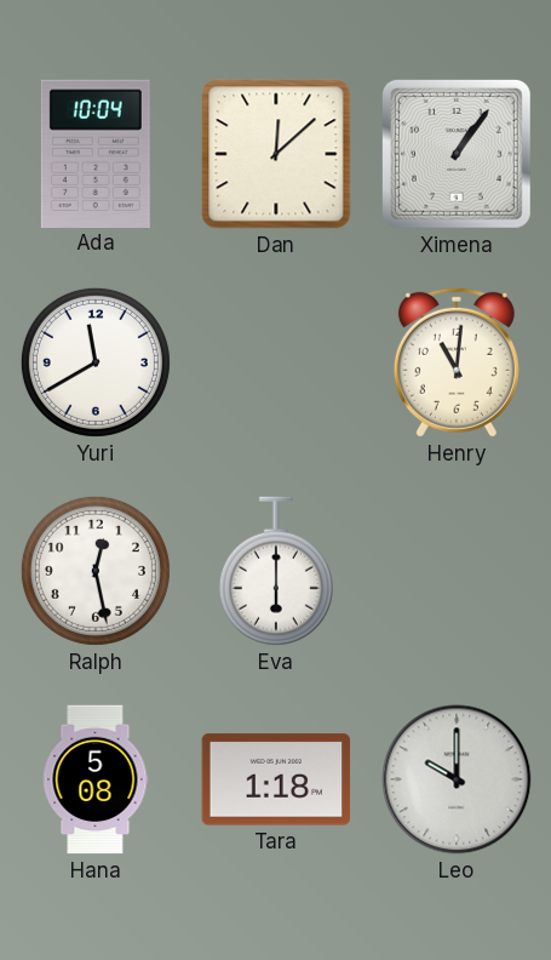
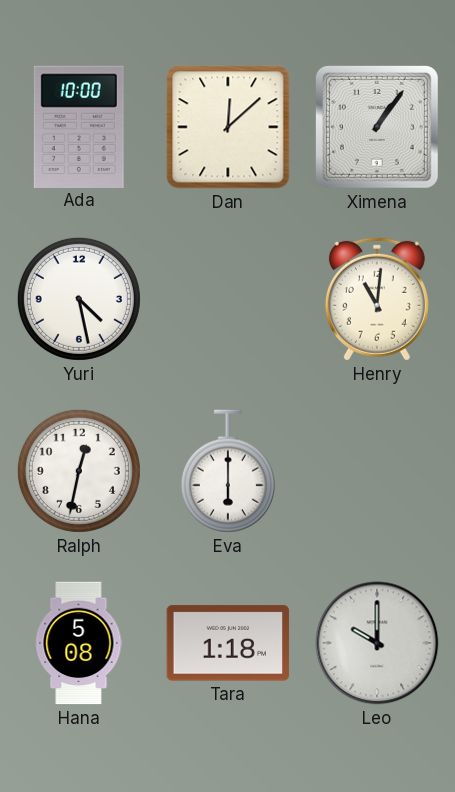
Ada: 10:04 -> 10:00 (79, 126)
Yuri: 11:40 -> 4:28 (79, 299)
Ralph: 12:28 -> 12:32 (79, 471)
